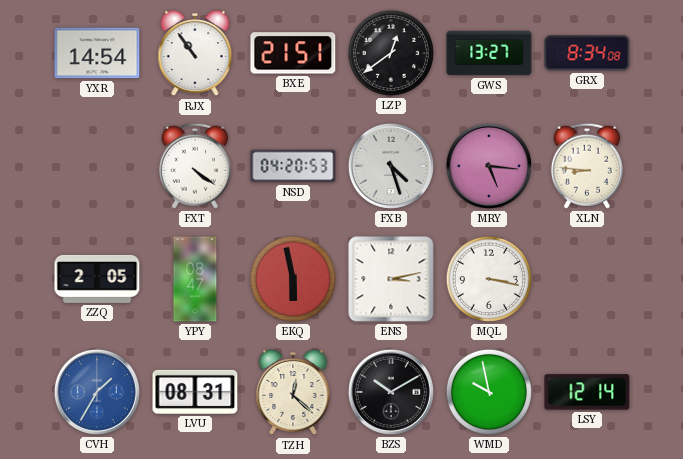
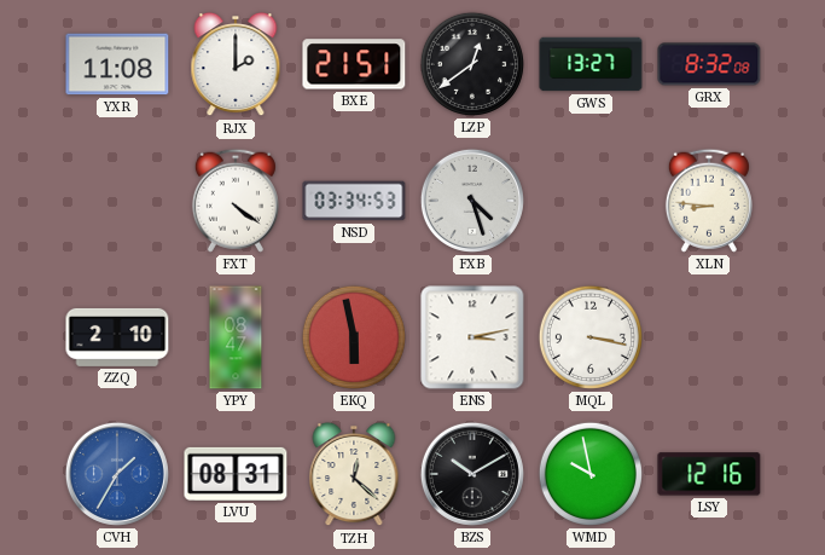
YXR: 14:54 -> 11:08 (117, 64)
RJX: 10:54 -> 2:00 (236, 64)
GRX: 8:34 -> 8:32 (709, 64)
NSD: 04:20 -> 03:34 (354, 201)
MRY: 5:16 -> none (489, 166)
ZZQ: 2:05 -> 2:10 (117, 337)
LSY: 12:14 -> 12:16 (709, 474)
